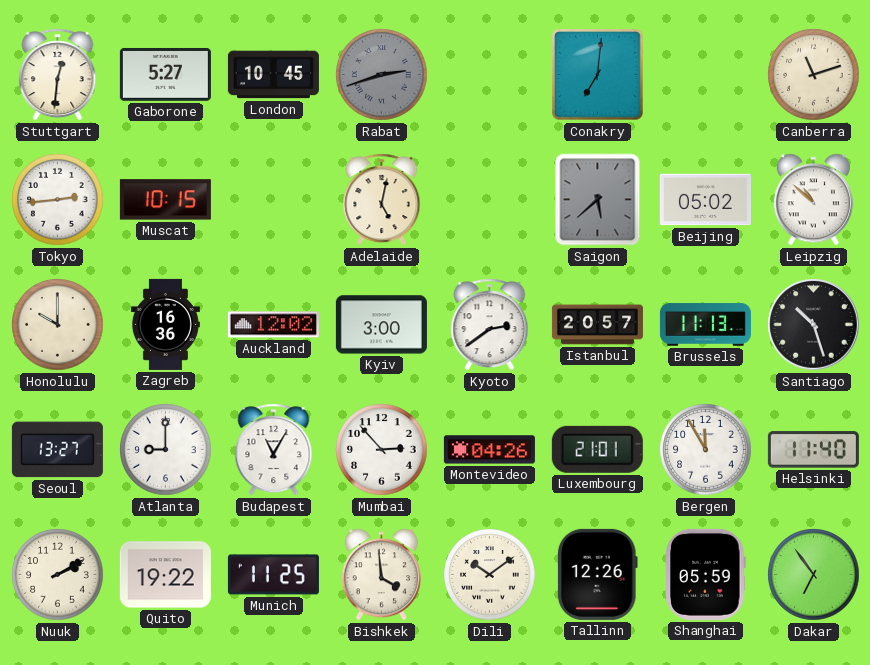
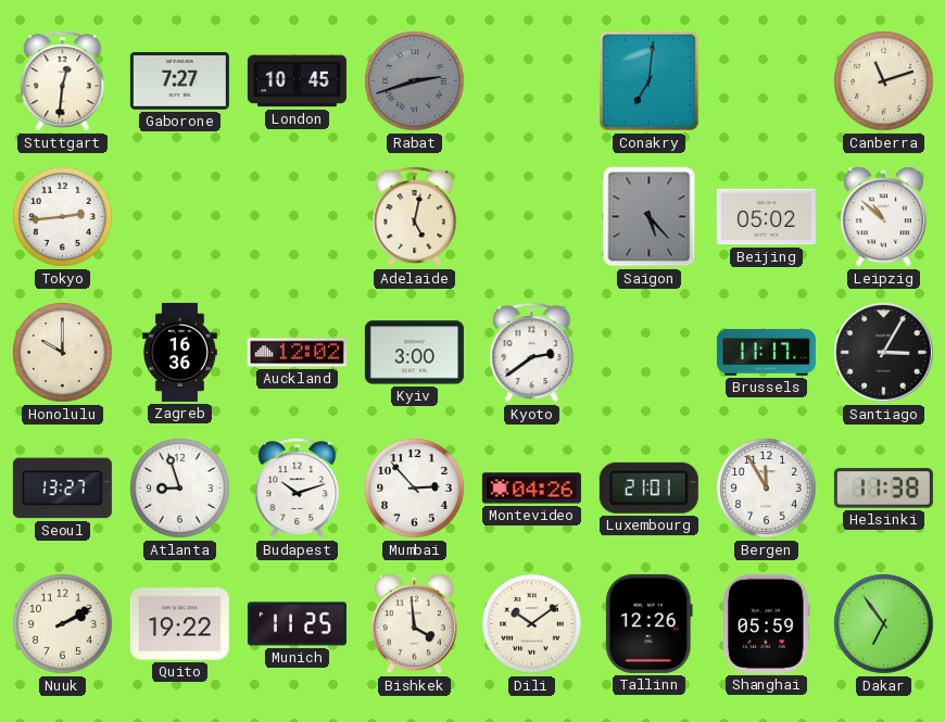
Gaborone: 5:27 -> 7:27 (179, 80)
Muscat: 10:15 -> none (165, 200)
Saigon: 5:38 -> 5:23 (650, 217)
Istanbul: 20:57 -> none (597, 325)
Brussels: 11:13 -> 11:17 (766, 353)
Santiago: 10:27 -> 3:05 (884, 353)
Atlanta: 9:00 -> 8:57 (180, 489)
Budapest: 11:05 -> 10:12 (298, 489)
Helsinki: 11:40 -> 11:38 (883, 489)
